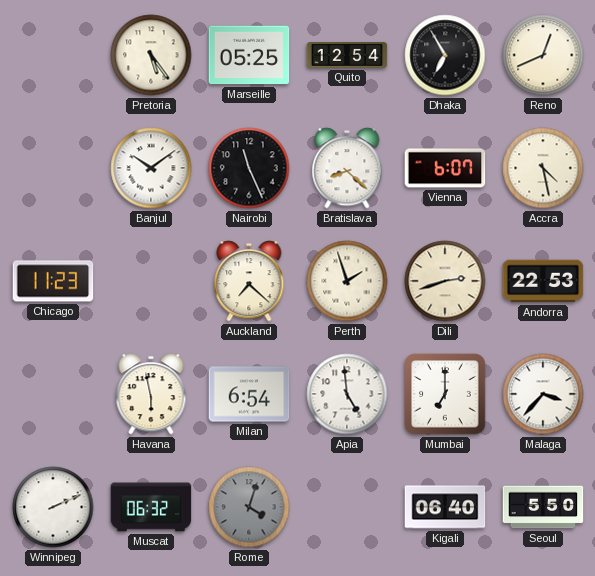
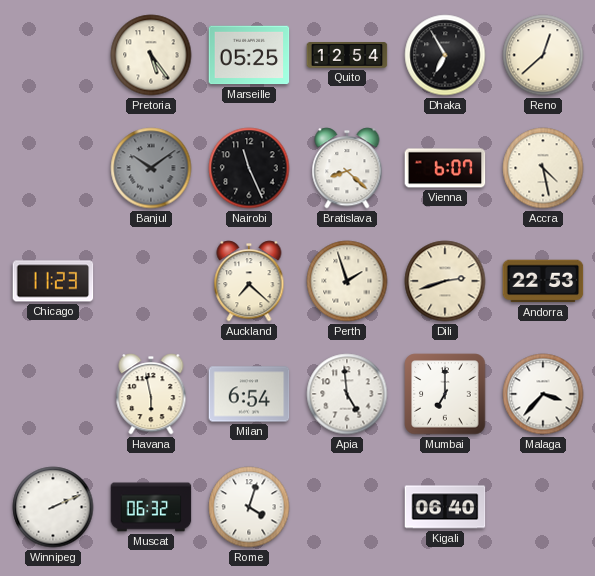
Reno: 12:41 -> 12:38 (543, 55)
Banjul dial: white -> grey (151, 168)
Rome dial: grey -> white (249, 507)
Seoul: 5:50 -> none (543, 507)
